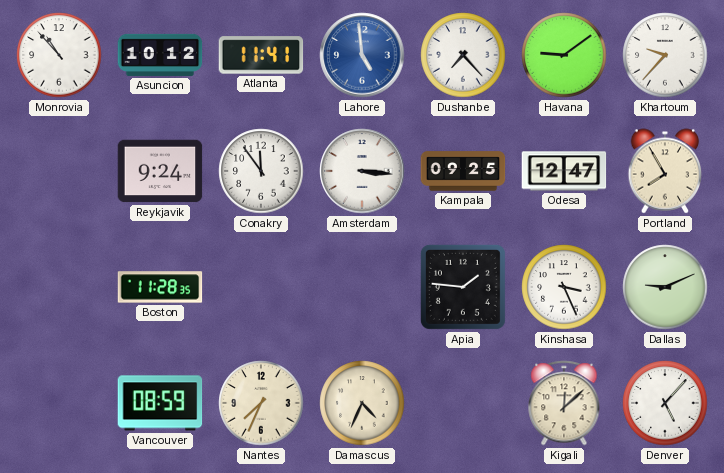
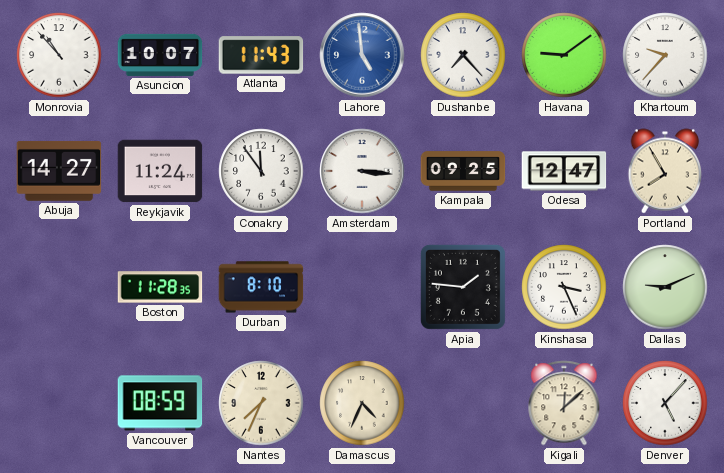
Asuncion: 10:12 -> 10:07 (160, 55)
Atlanta: 11:41 -> 11:43 (261, 55)
Abuja: none -> 14:27 (59, 171)
Reykjavik: 9:24 -> 11:24 (160, 171)
Durban: none -> 8:10 (261, 287)
